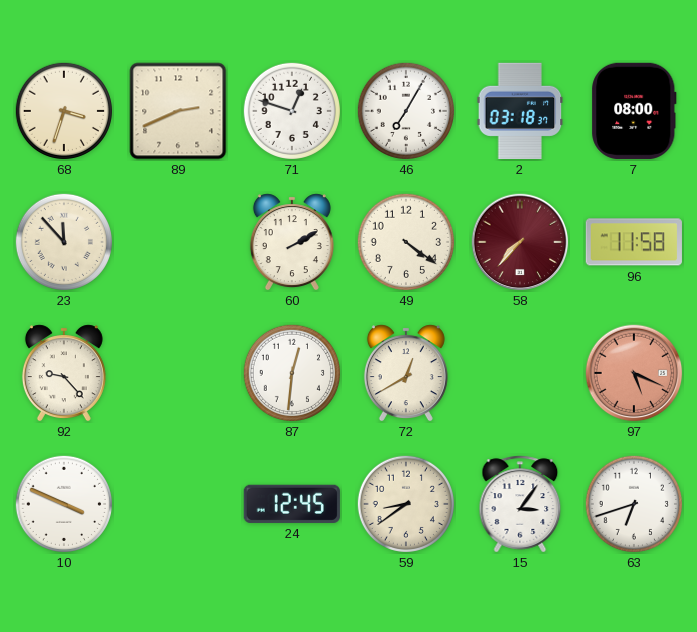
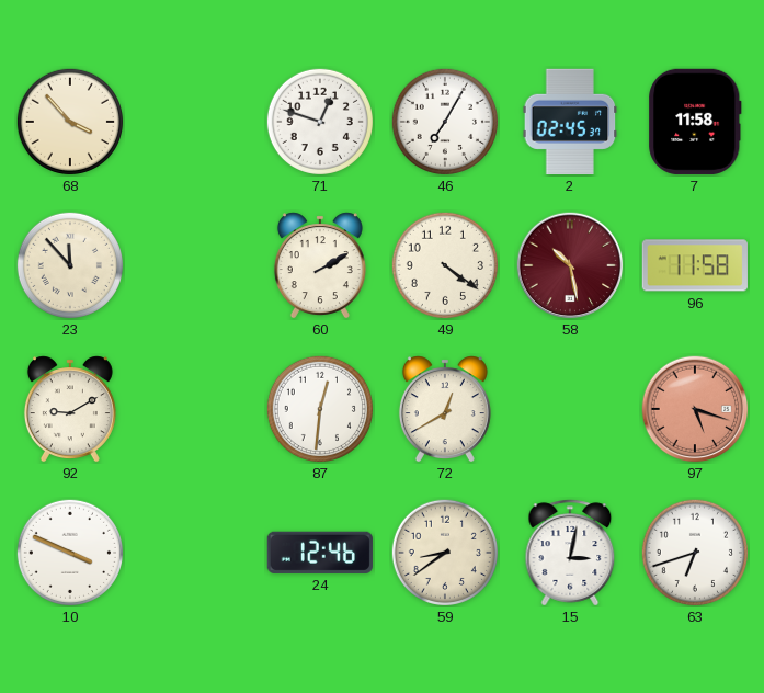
68: 3:33 -> 3:53 (70, 122)
89: 2:41 -> none (178, 111)
2: 03:18 -> 02:45 (570, 122)
7: 08:00 -> 11:58 (695, 122)
58: 7:37 -> 10:28 (570, 265)
92: 9:23 -> 9:10 (70, 409)
97: 5:19 -> 5:18 (695, 409)
24: 12:45 -> 12:46 (320, 553)
15: 3:06 -> 3:02 (570, 553)
